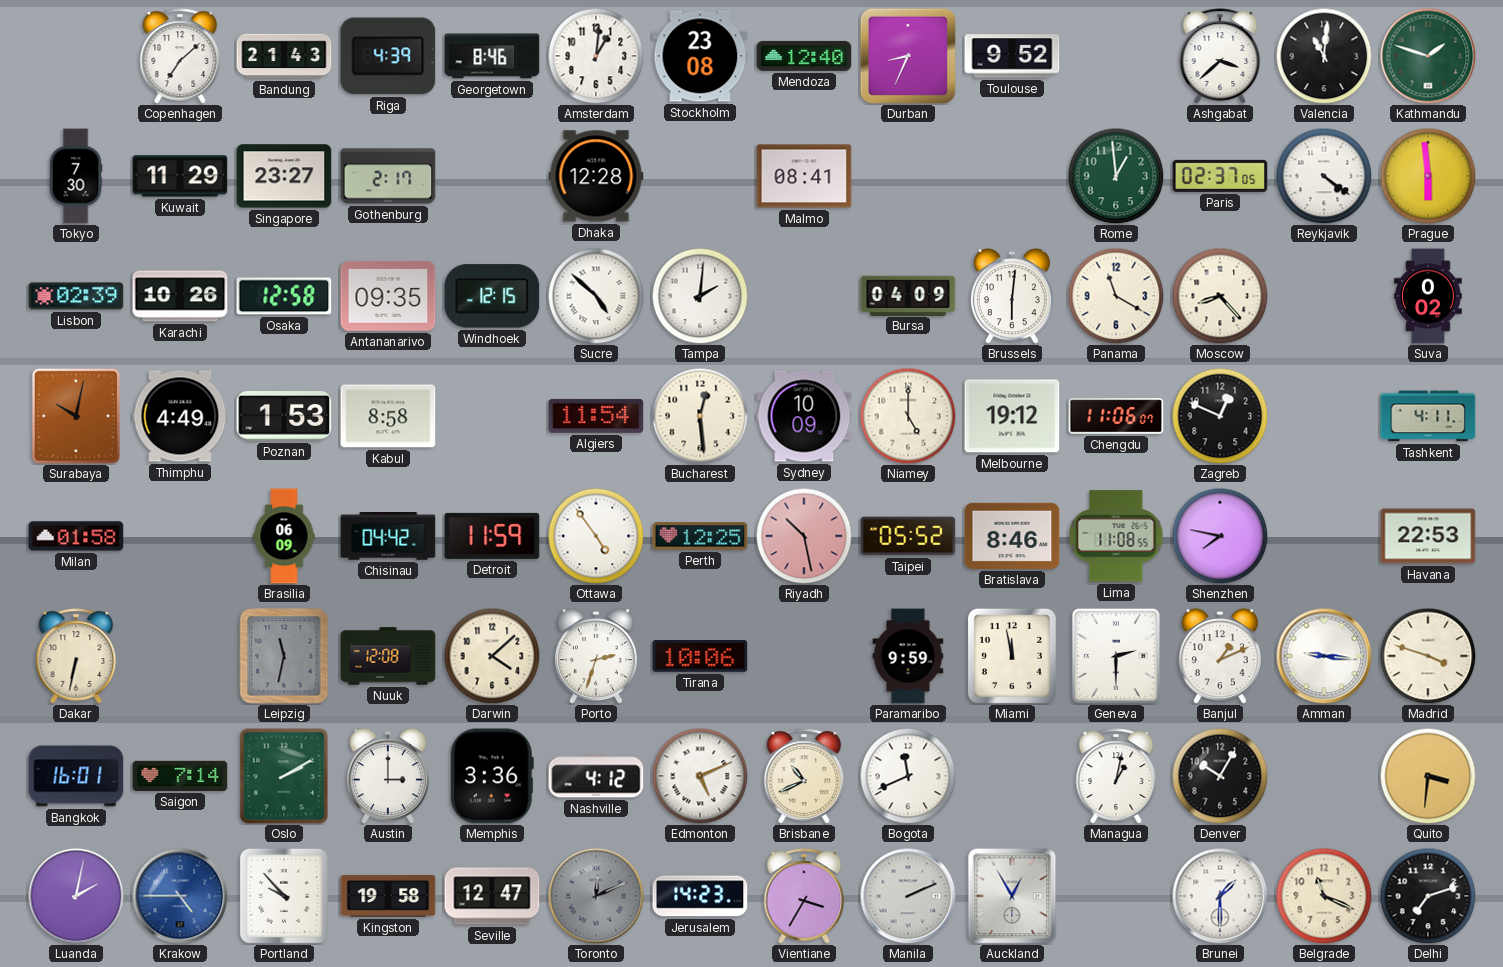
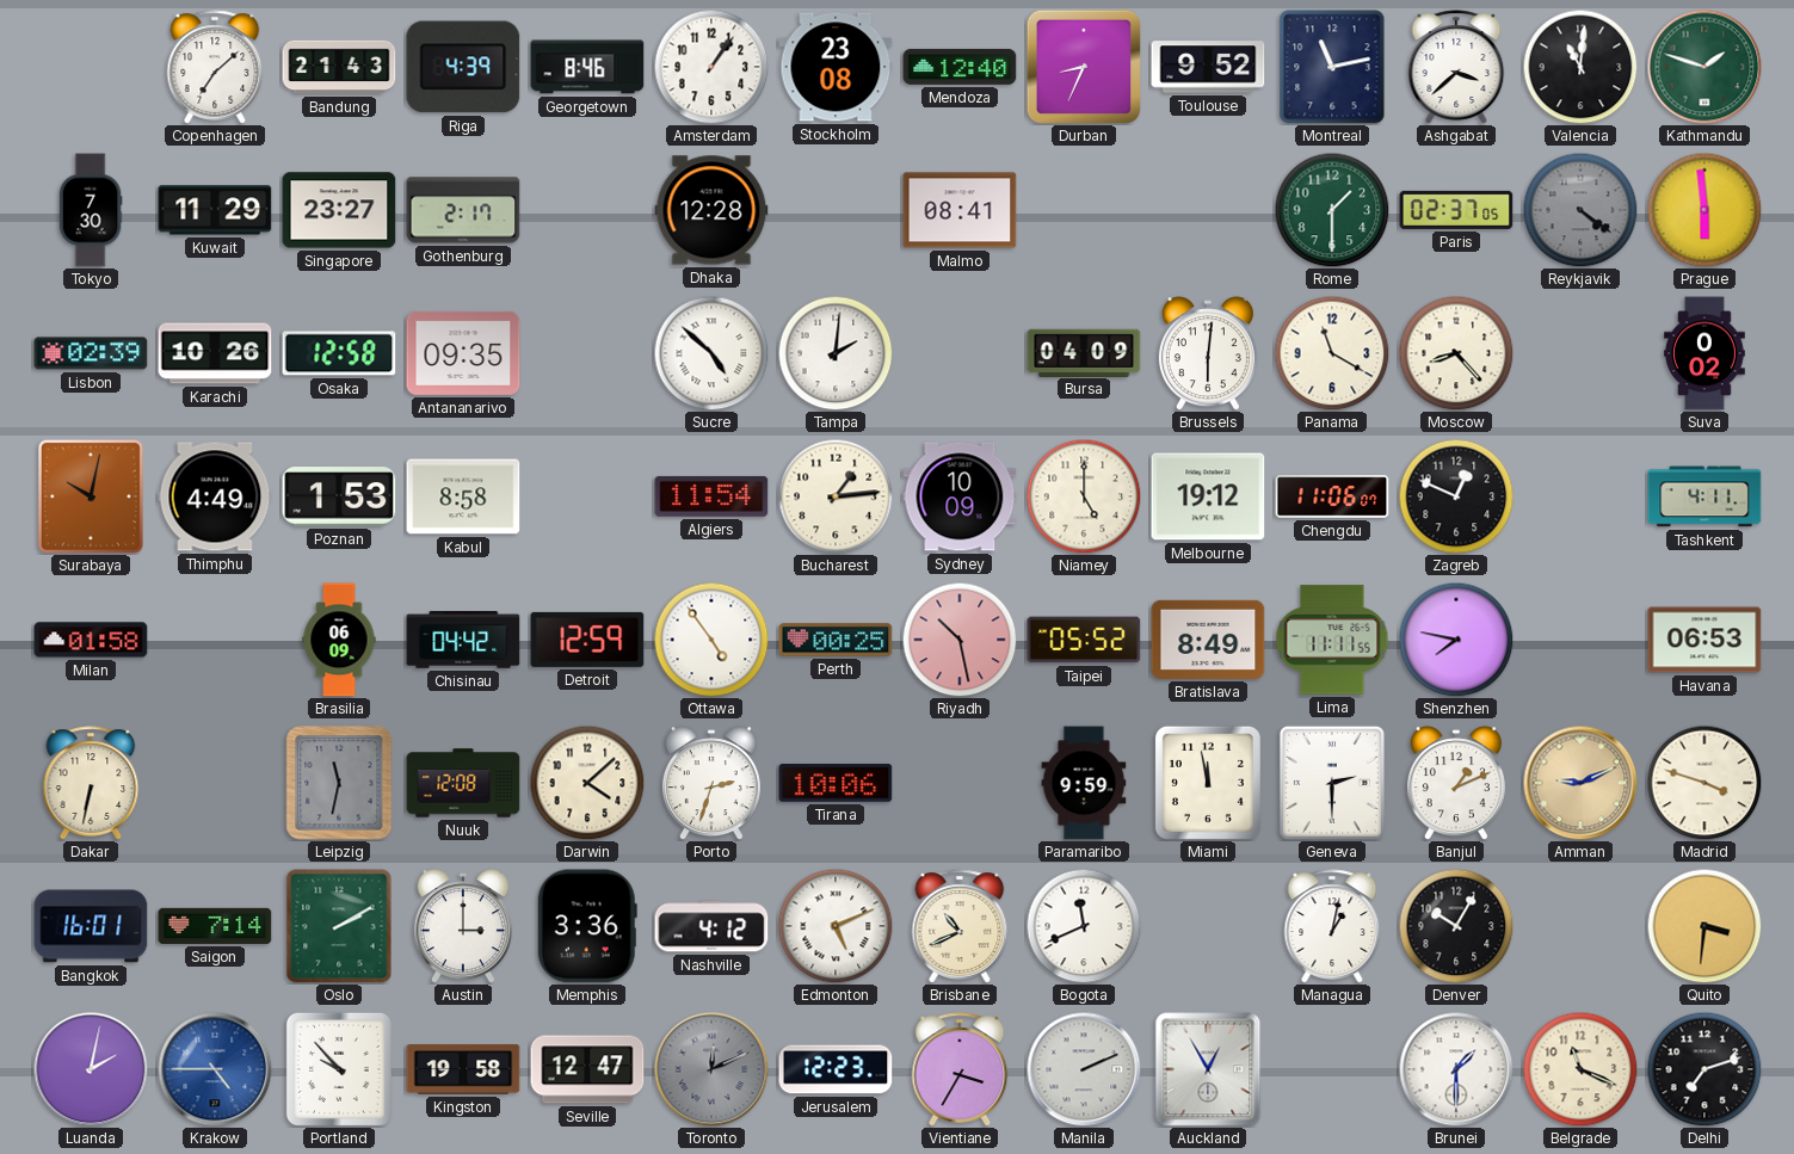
Amsterdam: 1:01 -> 1:06 (711, 67)
Montreal: none -> 11:13 (1332, 67)
Rome: 12:59 -> 1:30 (1332, 210)
Reykjavik dial: white -> grey (1580, 210)
Windhoek: 12:15 -> none (492, 296)
Bucharest: 12:29 -> 1:14 (836, 496)
Detroit: 11:59 -> 12:59 (587, 640)
Perth: 12:25 -> 00:25 (836, 640)
Bratislava: 8:46 -> 8:49 (1208, 640)
Lima: 11:08 -> 11:11 (1332, 640)
Havana: 22:53 -> 06:53 (1704, 640)
Amman: 9:16 -> 9:11 (1580, 783)
Amman dial: white -> champagne (1580, 783)
Jerusalem: 14:23 -> 12:23 (836, 1069)
